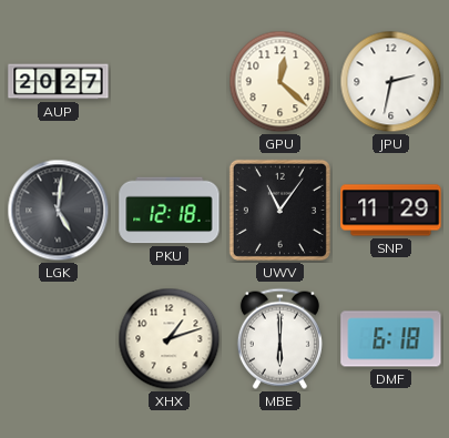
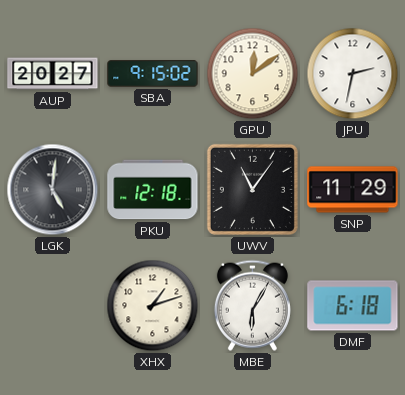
SBA: none -> 9:15 (153, 74)
GPU: 12:22 -> 12:09 (253, 74)
MBE: 6:00 -> 6:05 (252, 305)
